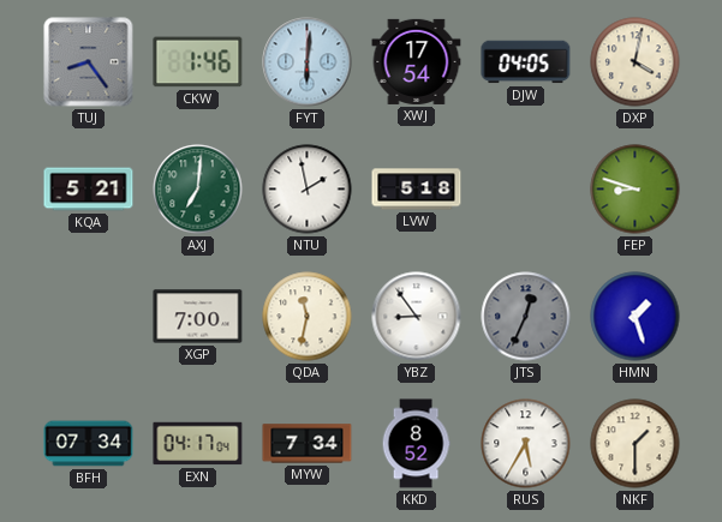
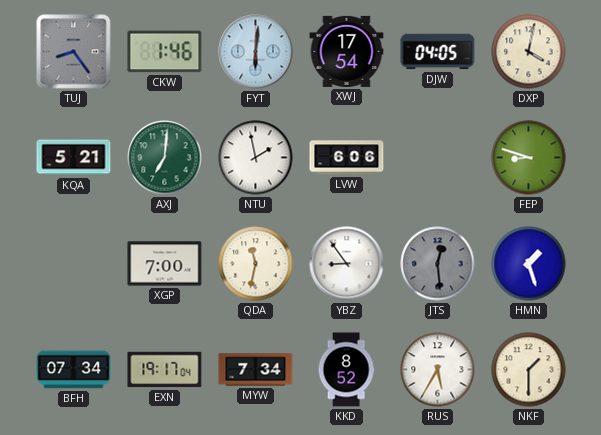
LVW: 5:18 -> 6:06 (347, 158)
JTS: 12:34 -> 12:29 (438, 264)
EXN: 04:17 -> 19:17 (165, 370)
